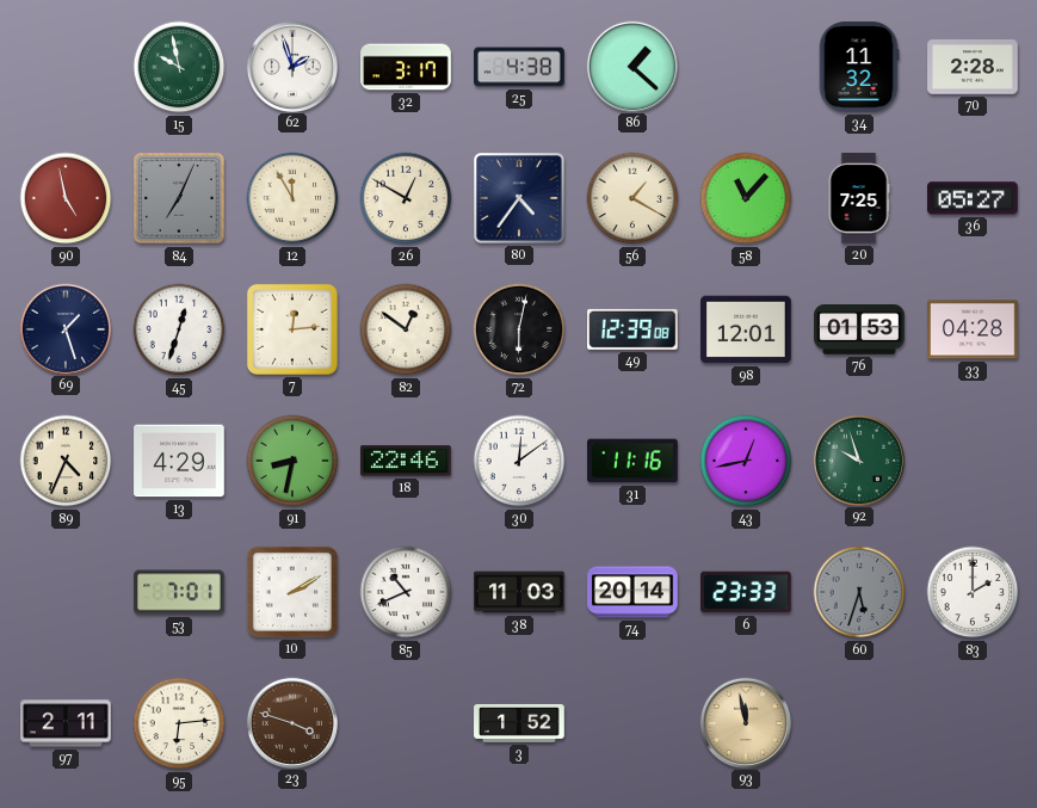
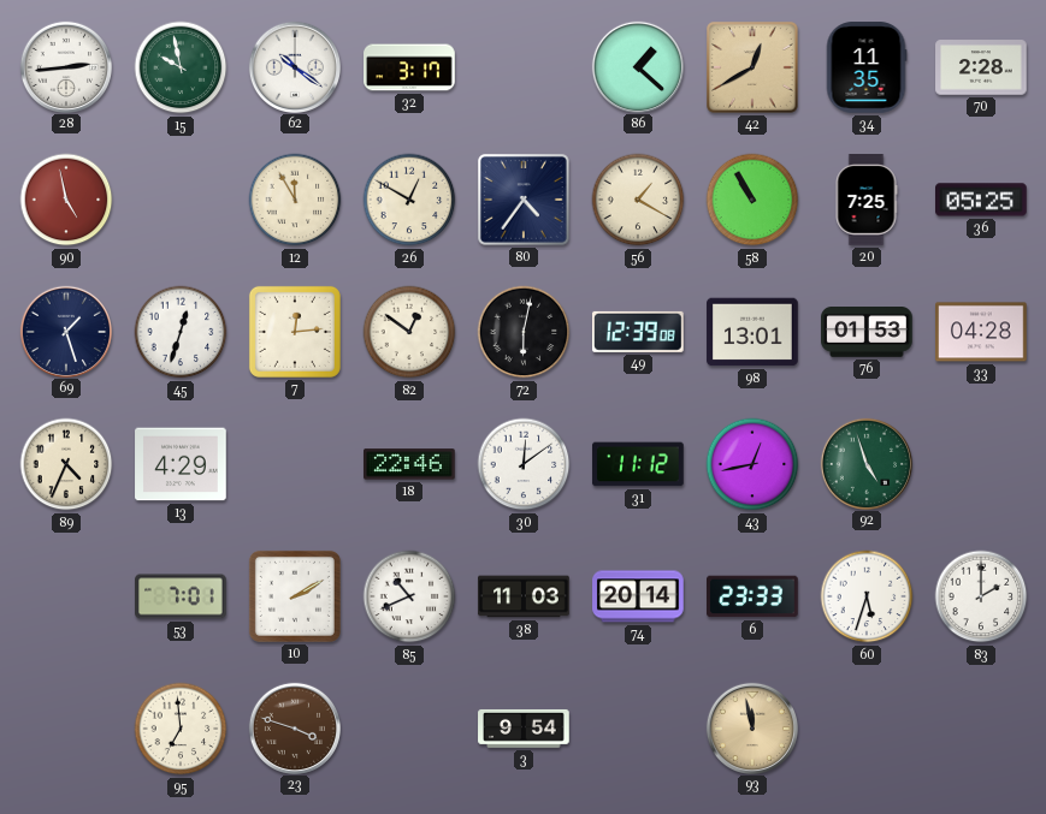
28: none -> 2:44 (65, 66)
62: 1:57 -> 10:21 (294, 66)
25: 4:38 -> none (519, 67)
42: none -> 12:40 (754, 69)
34: 11:32 -> 11:35 (867, 67)
84: 7:04 -> none (179, 198)
58: 11:07 -> 10:55 (752, 200)
36: 05:27 -> 05:25 (982, 200)
98: 12:01 -> 13:01 (752, 332)
91: 8:32 -> none (292, 461)
31: 11:16 -> 11:12 (638, 464)
92: 9:57 -> 4:57 (865, 463)
60 dial: grey -> white (867, 596)
97: 2:11 -> none (66, 723)
95: 6:14 -> 6:59 (181, 729)
3: 1:52 -> 9:54 (524, 729)
